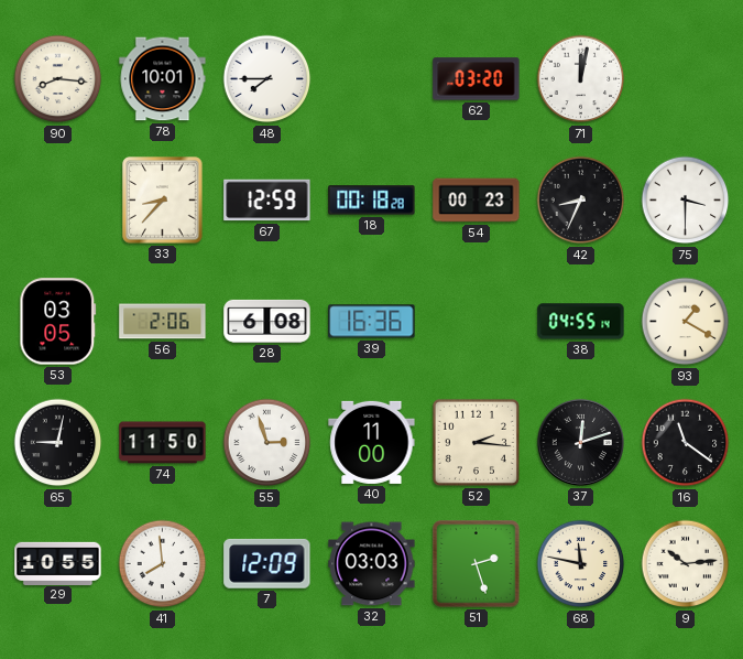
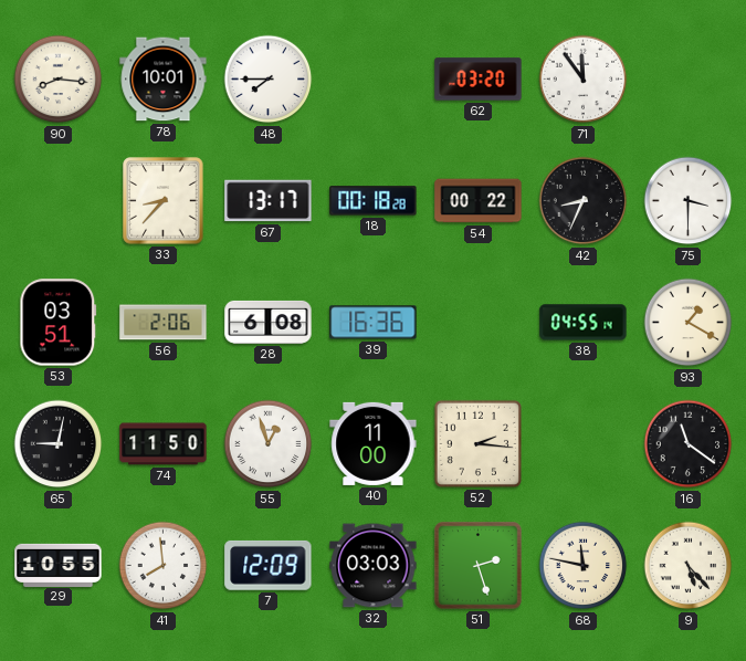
71: 12:02 -> 11:54 (584, 80)
67: 12:59 -> 13:17 (269, 201)
54: 00:23 -> 00:22 (479, 201)
53: 03:05 -> 03:51 (59, 323)
55: 2:57 -> 12:57 (269, 444)
37: 12:12 -> none (580, 442)
9: 10:14 -> 5:23 (689, 566)
